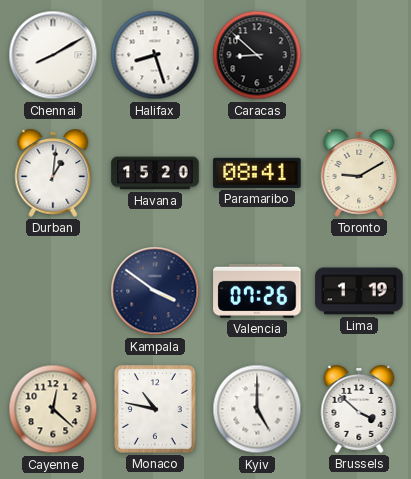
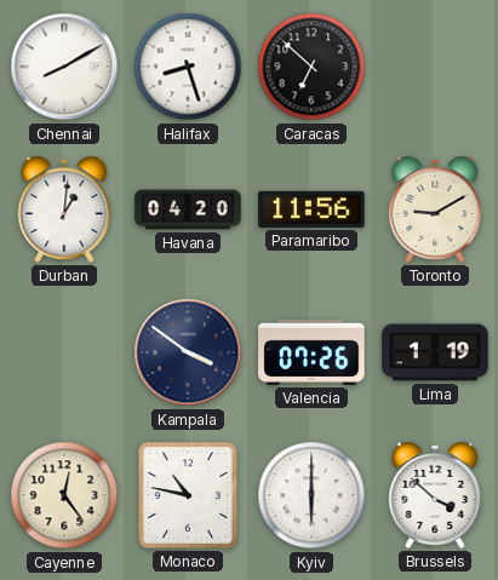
Caracas: 8:52 -> 6:52 (311, 67)
Havana: 15:20 -> 04:20 (188, 209)
Paramaribo: 08:41 -> 11:56 (311, 209)
Cayenne: 12:22 -> 12:24 (64, 495)
Kyiv: 5:00 -> 6:00 (311, 495)
